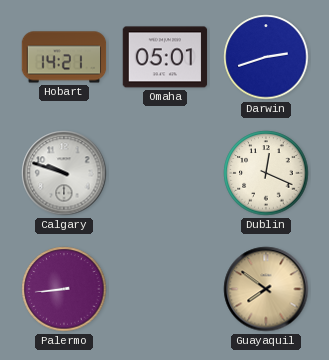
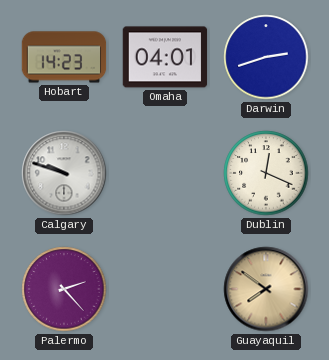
Hobart: 14:21 -> 14:23 (64, 57)
Omaha: 05:01 -> 04:01 (165, 57)
Palermo: 8:44 -> 2:23 (64, 289)
